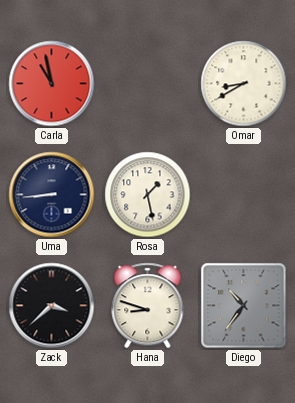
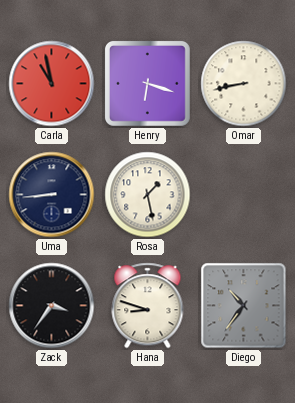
Henry: none -> 6:18 (147, 83)
Omar: 8:40 -> 8:43 (244, 84)
Zack: 3:38 -> 3:36 (52, 306)
